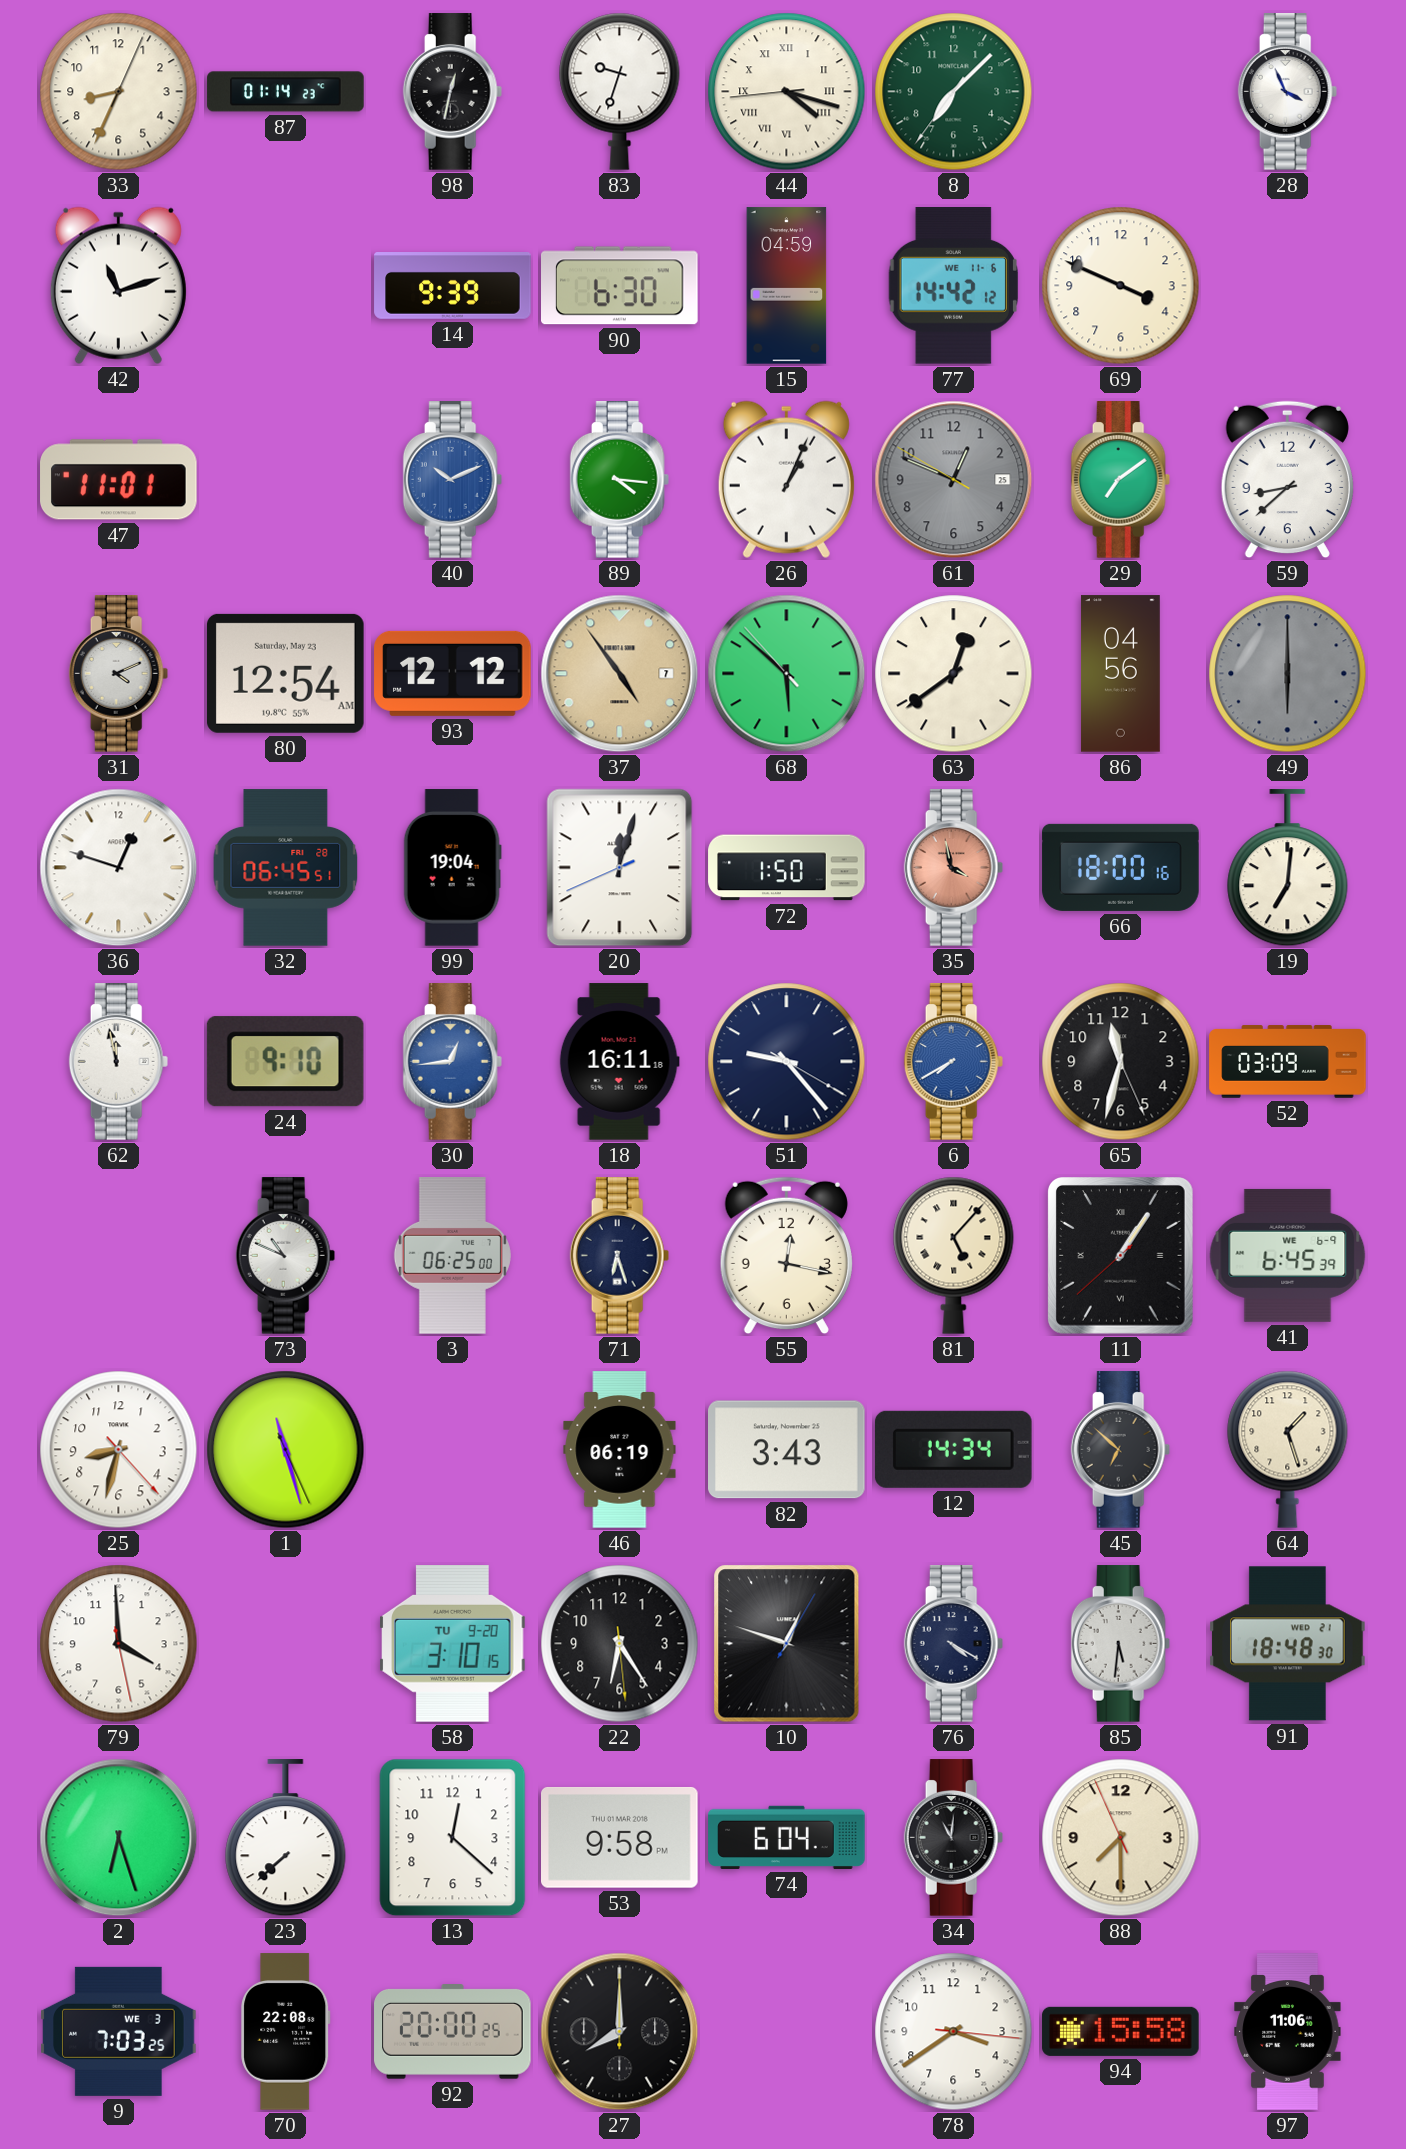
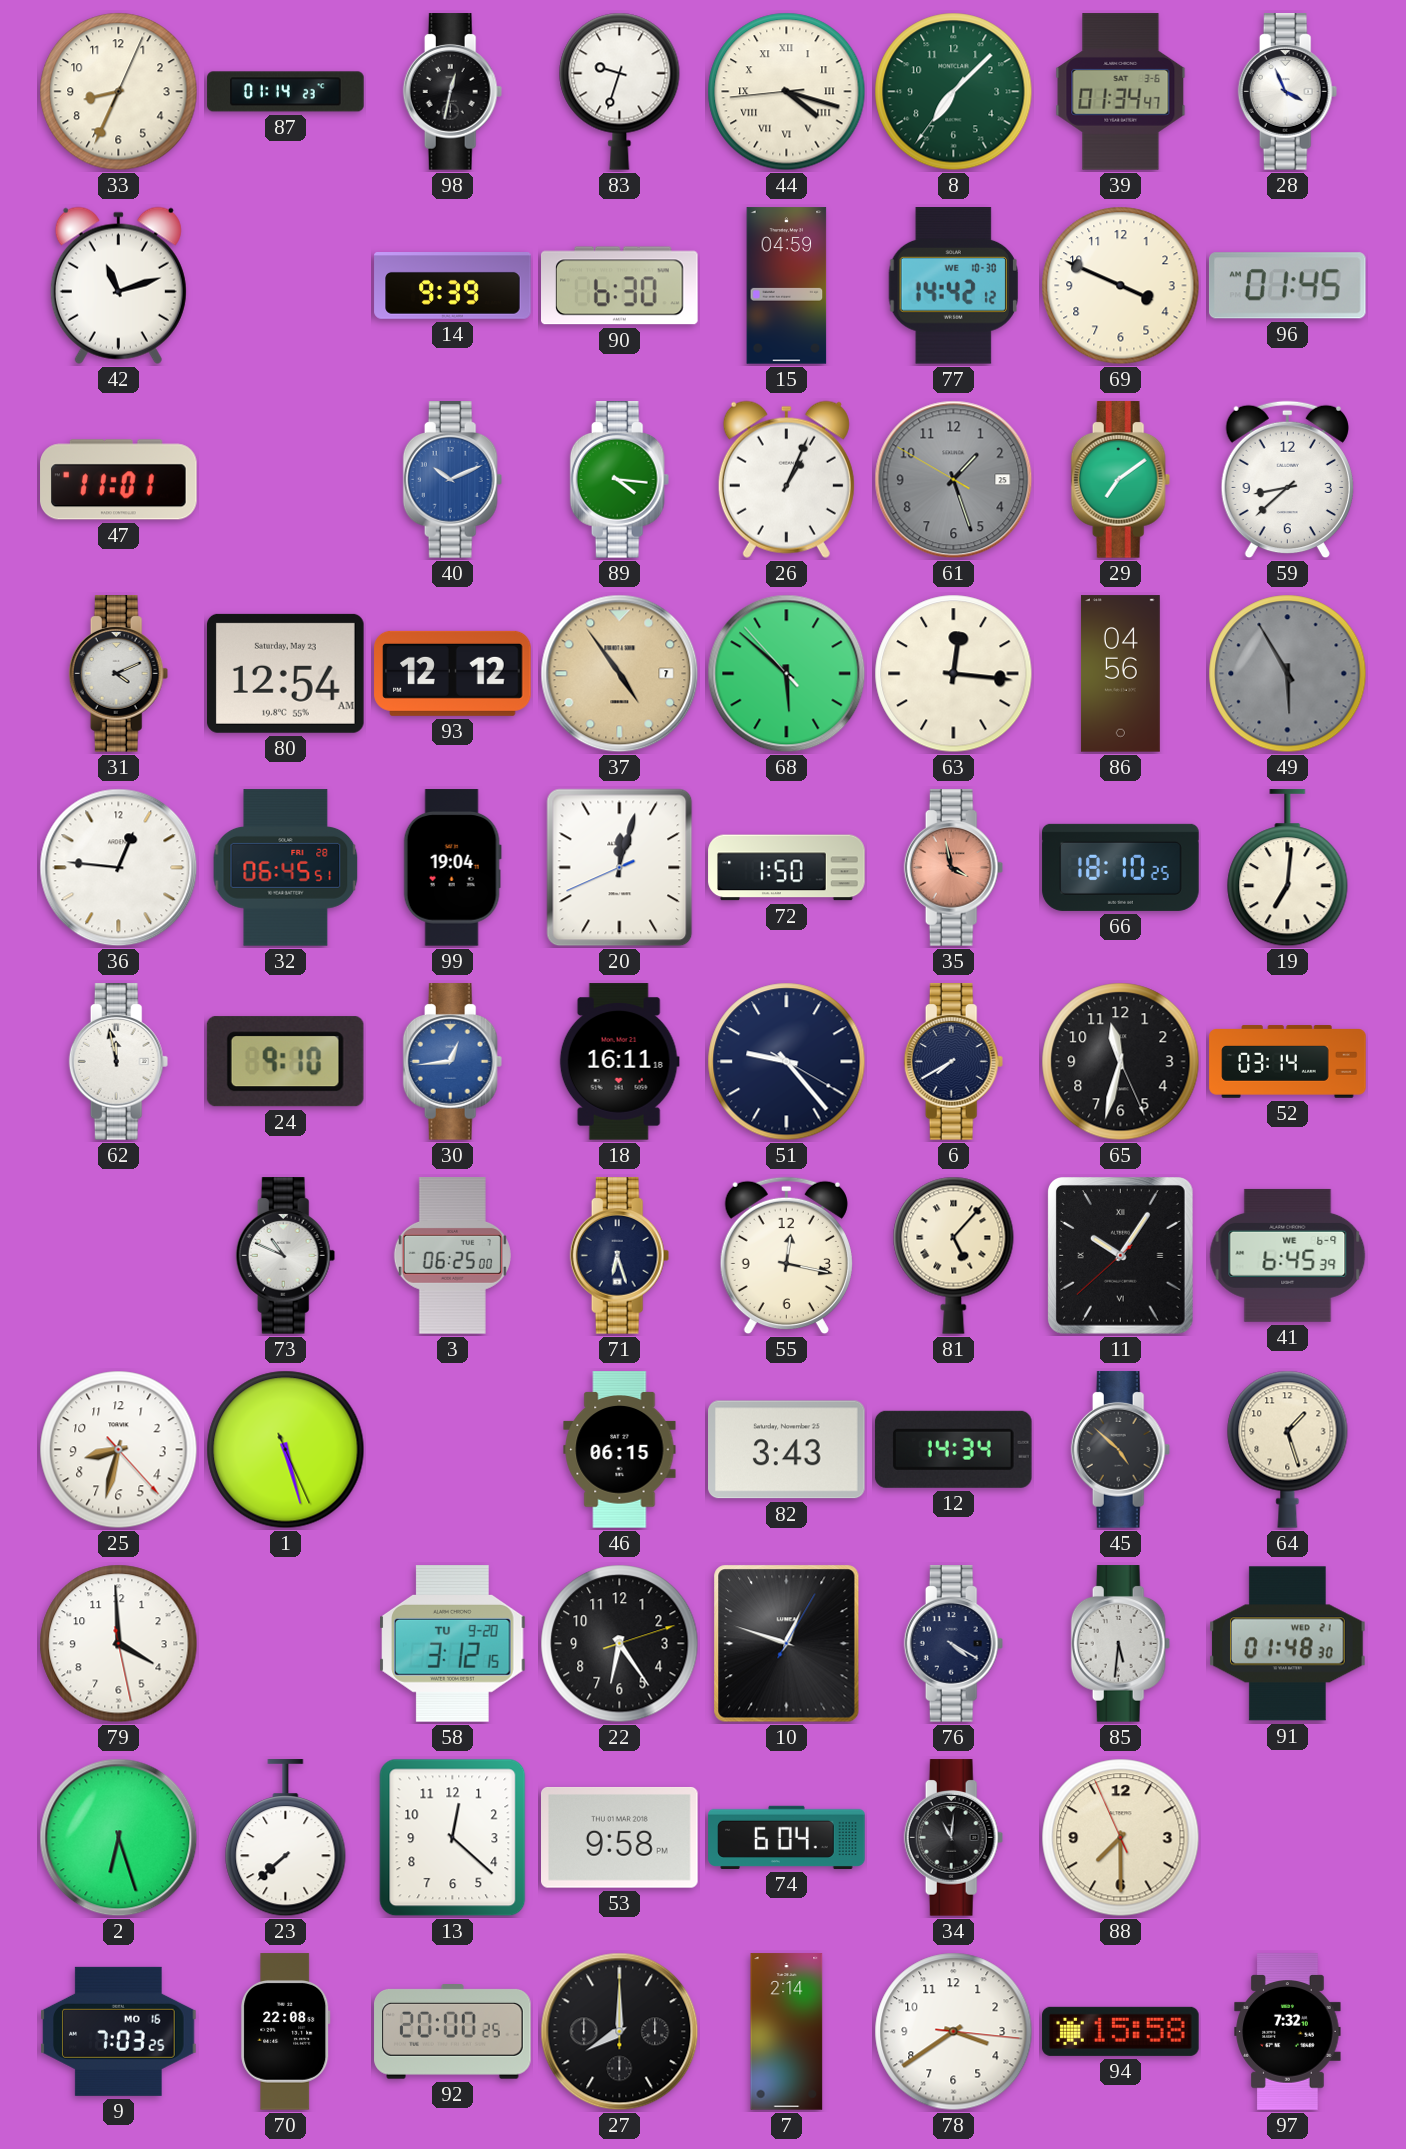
39: none -> 01:34 (1121, 92)
77 date: WE 11-6 -> WE 10-30 (953, 286)
96: none -> 01:45 (1287, 286)
61: 12:48 -> 1:26 (954, 480)
63: 12:39 -> 12:16 (954, 674)
49: 6:00 -> 5:55 (1288, 674)
36: 12:48 -> 12:46 (119, 868)
66: 18:00 -> 18:10 (1121, 867)
6 dial: blue -> navy (954, 1062)
52: 03:09 -> 03:14 (1288, 1062)
11: 1:05 -> 10:05 (1121, 1256)
1: 11:27 -> 5:27 (286, 1450)
46: 06:19 -> 06:15 (620, 1450)
45: 6:52 -> 4:52 (1121, 1450)
58: 3:10 -> 3:12 (453, 1644)
22: 6:24:29 -> 6:24:12 (620, 1644)
91: 18:48 -> 01:48 (1288, 1644)
9 date: WE 3 -> MO 16 (119, 2031)
7: none -> 2:14 (787, 2032)
97: 11:06 -> 7:32 (1288, 2032)
